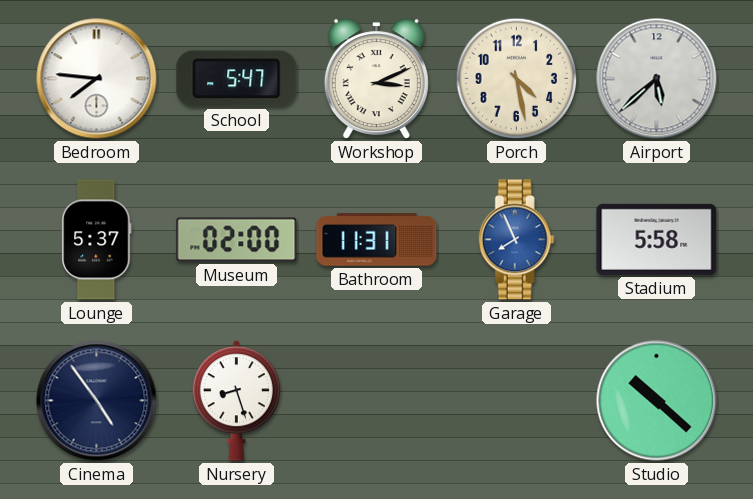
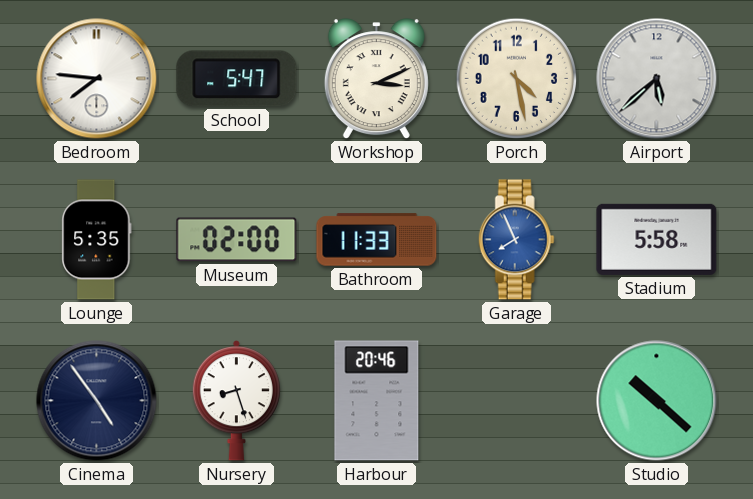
Lounge: 5:37 -> 5:35 (97, 240)
Bathroom: 11:31 -> 11:33 (377, 240)
Harbour: none -> 20:46 (377, 401)
